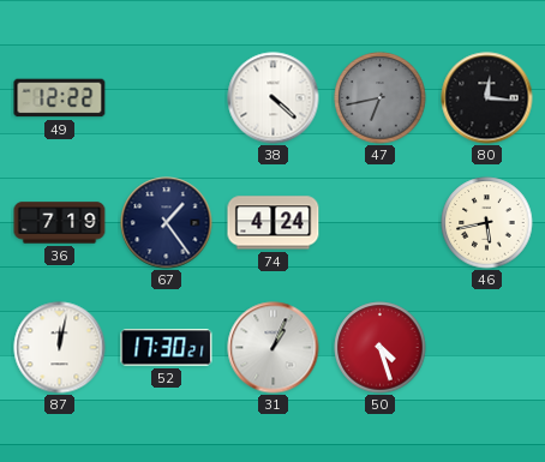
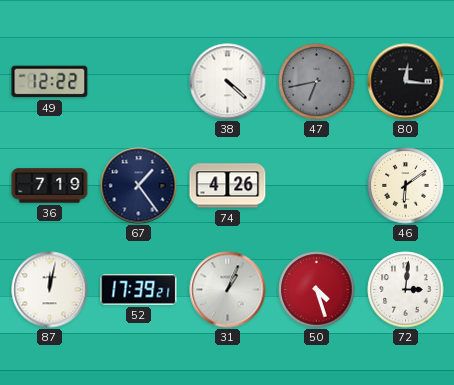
74: 4:24 -> 4:26 (228, 186)
46: 5:43 -> 6:09 (406, 186)
52: 17:30 -> 17:39 (139, 290)
72: none -> 3:01 (406, 290)
